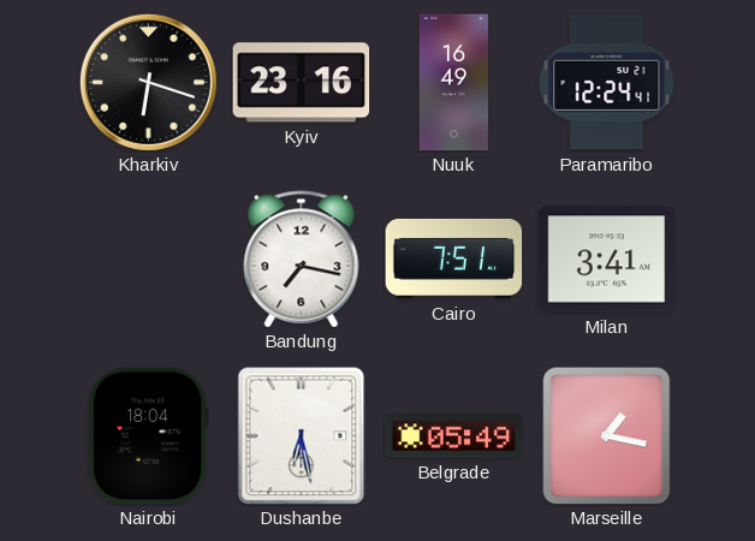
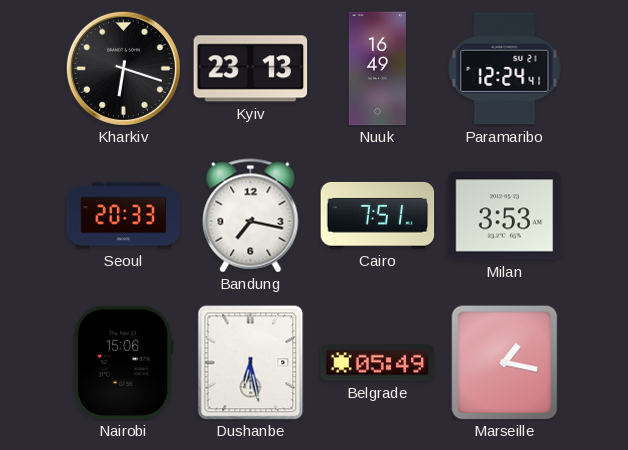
Kyiv: 23:16 -> 23:13 (251, 69)
Seoul: none -> 20:33 (124, 216)
Milan: 3:41 -> 3:53 (505, 216)
Nairobi: 18:04 -> 15:06 (123, 363)
